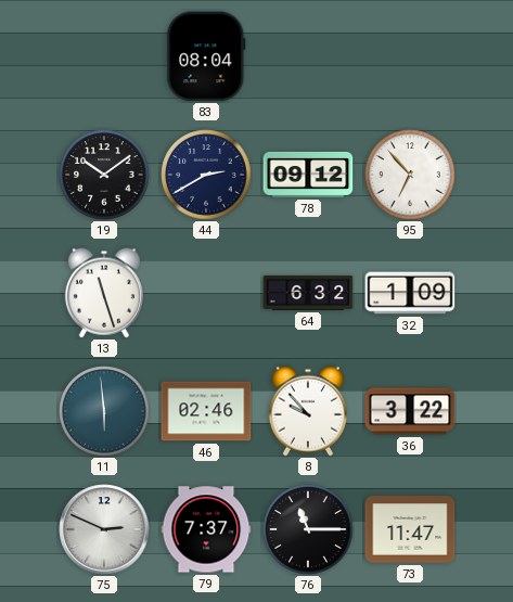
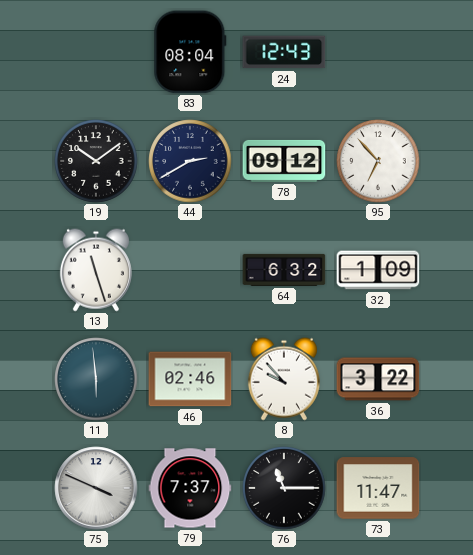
24: none -> 12:43 (284, 52)
75: 2:49 -> 3:49 (96, 488)
